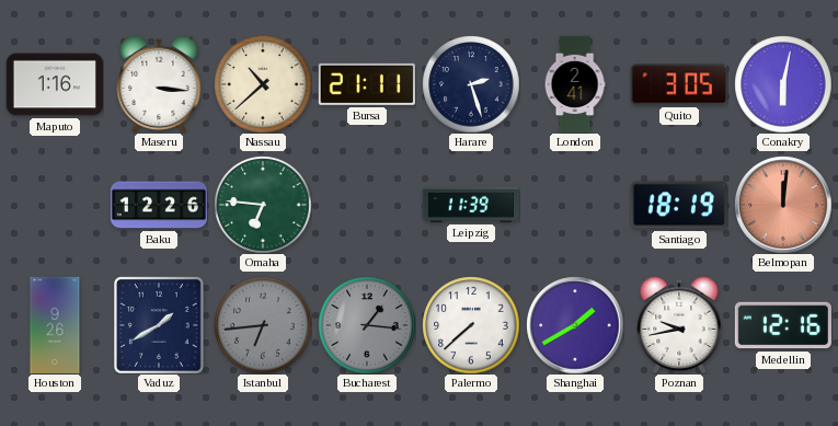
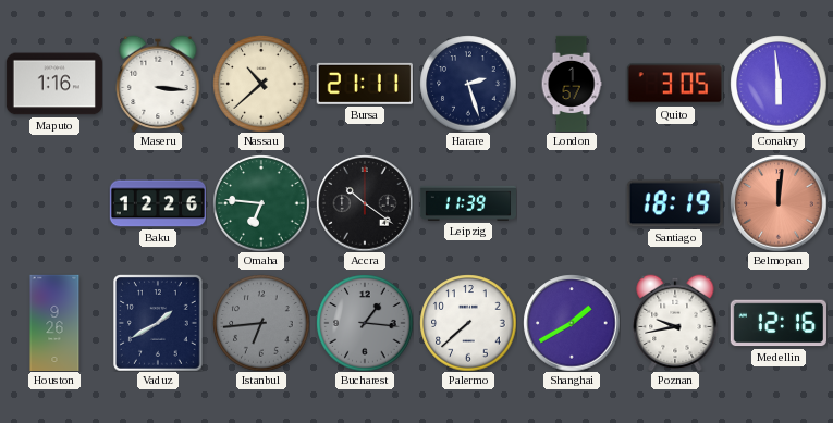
London: 2:41 -> 1:57 (572, 84)
Conakry: 6:02 -> 5:59 (779, 84)
Accra: none -> 10:21 (365, 203)
